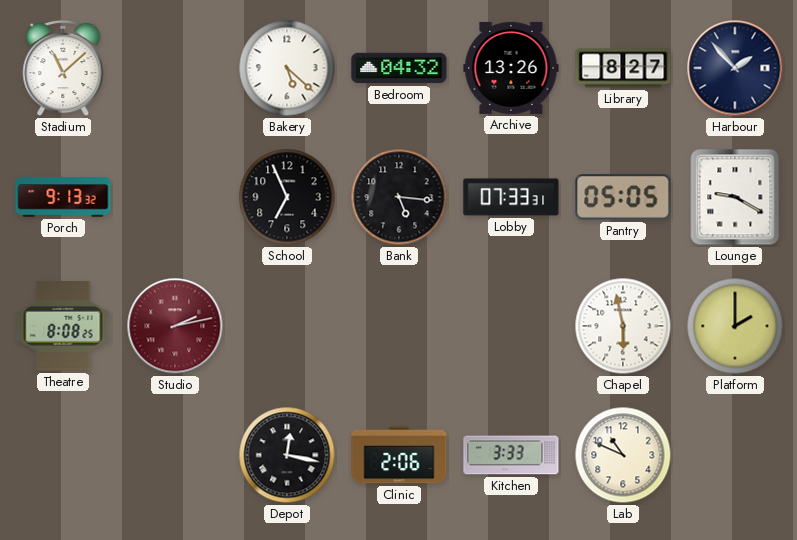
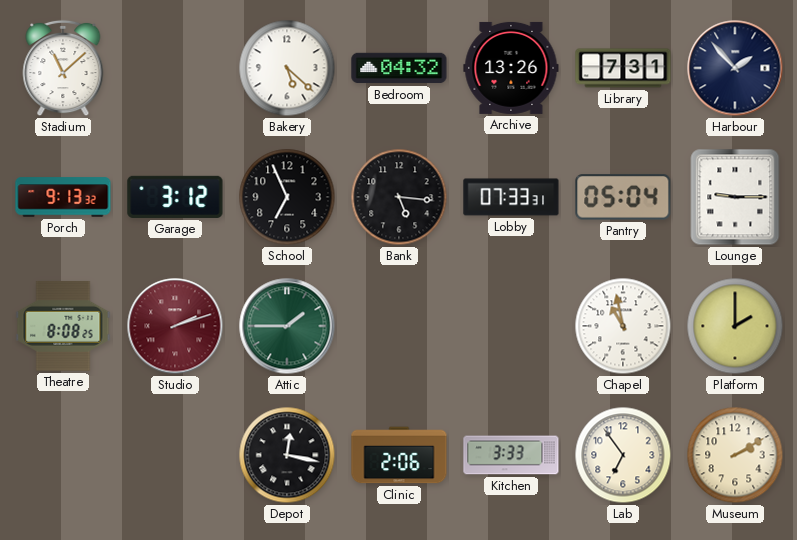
Library: 8:27 -> 7:31 (623, 68)
Garage: none -> 3:12 (175, 197)
Pantry: 05:05 -> 05:04 (623, 197)
Lounge: 9:20 -> 9:15 (735, 197)
Studio: 2:13 -> 2:12 (175, 326)
Attic: none -> 1:45 (287, 326)
Chapel: 5:58 -> 10:58 (623, 326)
Lab: 10:49 -> 6:54 (623, 455)
Museum: none -> 2:10 (735, 455)
